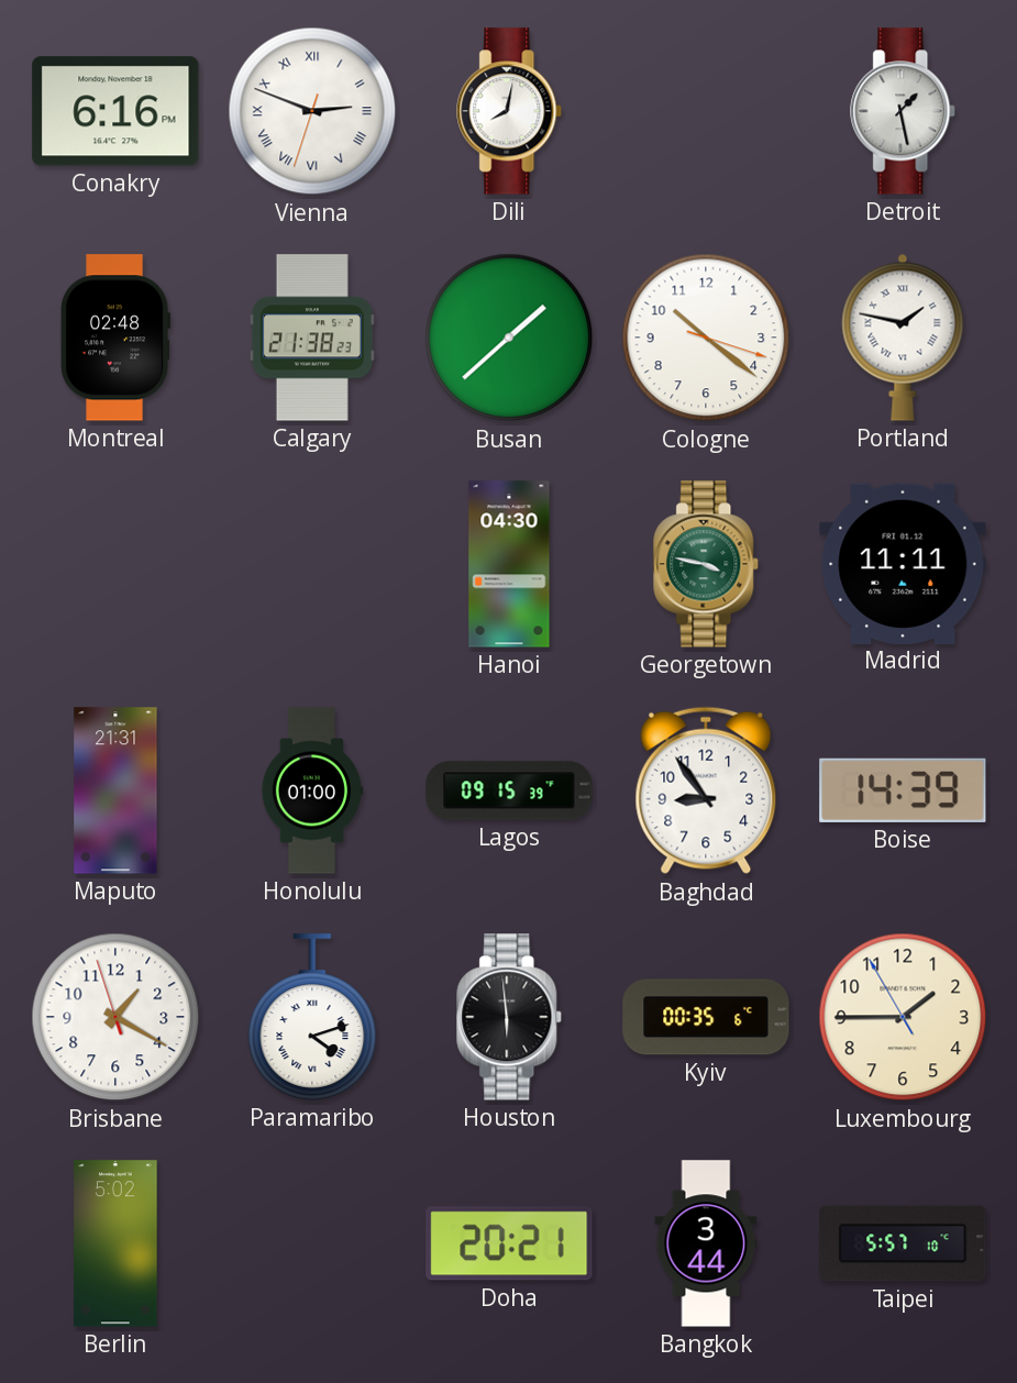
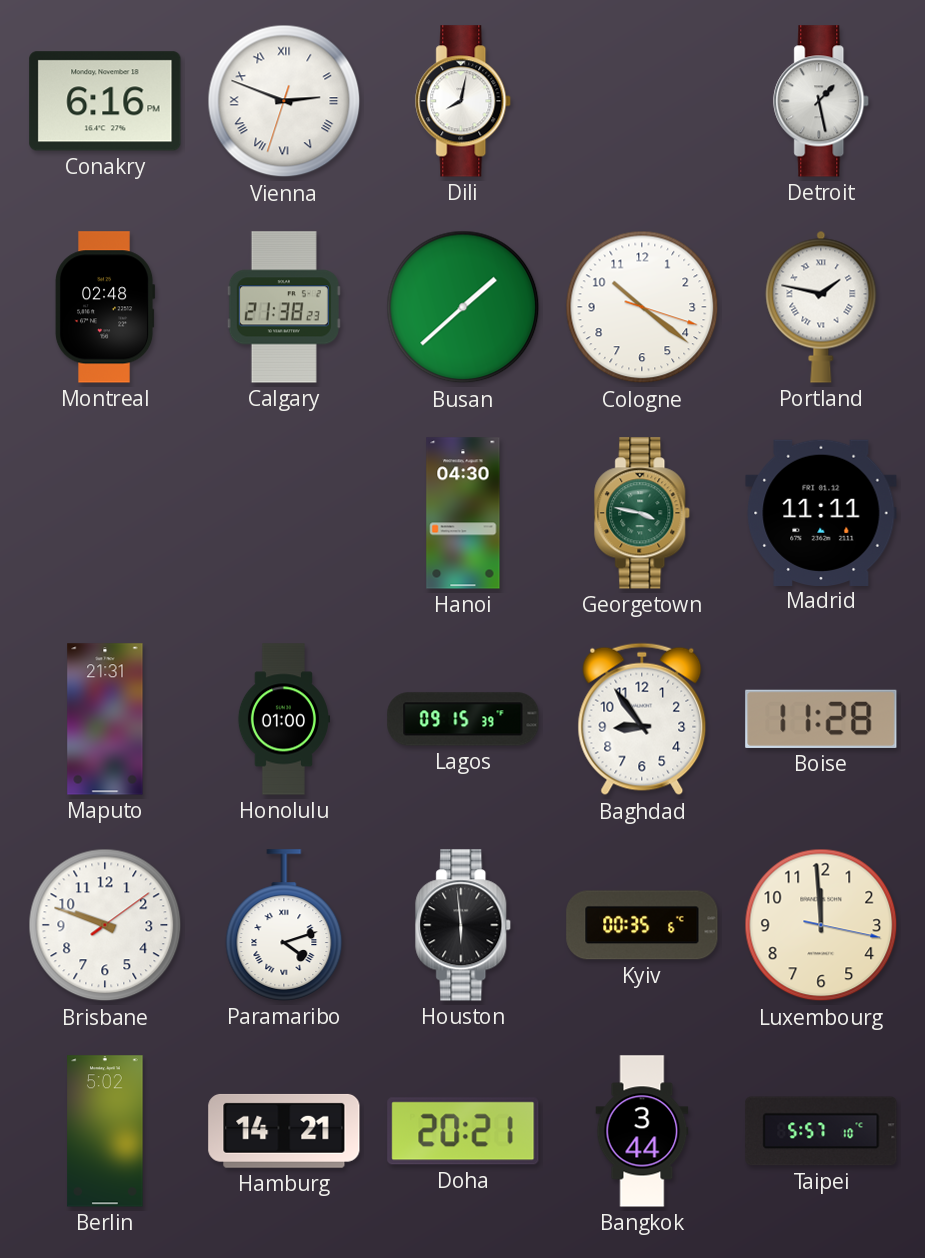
Boise: 14:39 -> 11:28 (821, 719)
Brisbane: 1:19 -> 9:48 (105, 925)
Luxembourg: 1:44 -> 11:59 (821, 925)
Hamburg: none -> 14:21 (284, 1131)
